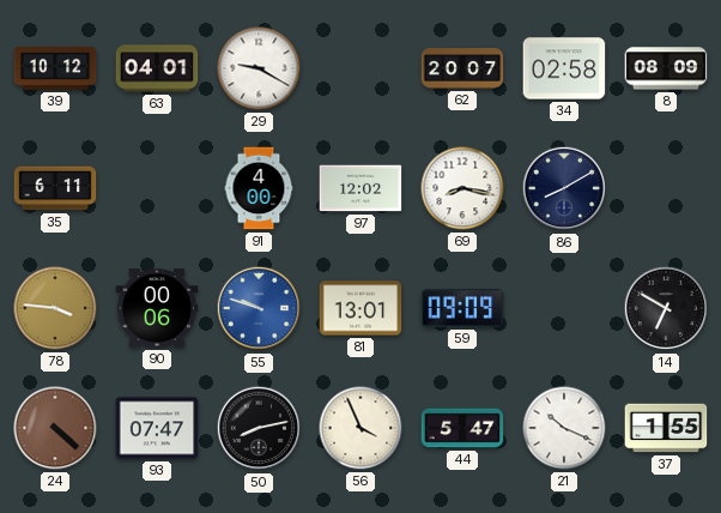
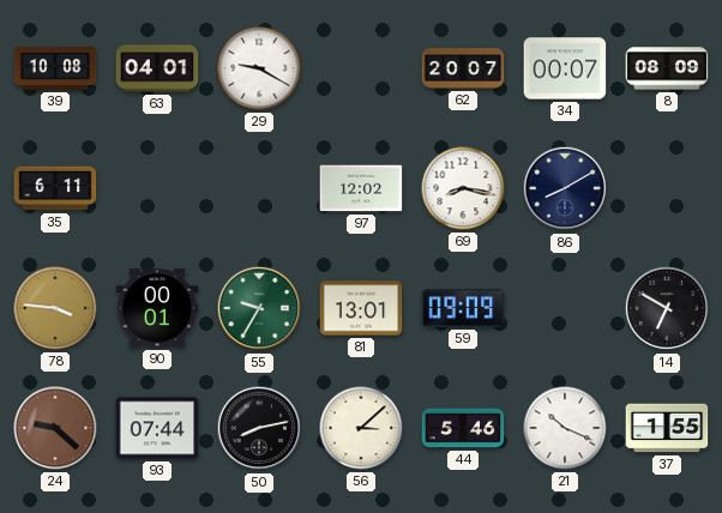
39: 10:12 -> 10:08 (55, 68)
34: 02:58 -> 00:07 (565, 68)
91: 4:00 -> none (259, 188)
90: 00:06 -> 00:01 (157, 308)
55: 9:48 -> 9:35 (259, 308)
55 dial: blue -> green (259, 308)
24: 4:22 -> 9:22 (55, 428)
93: 07:47 -> 07:44 (157, 428)
56: 3:56 -> 3:08 (361, 428)
44: 5:47 -> 5:46 (463, 428)
